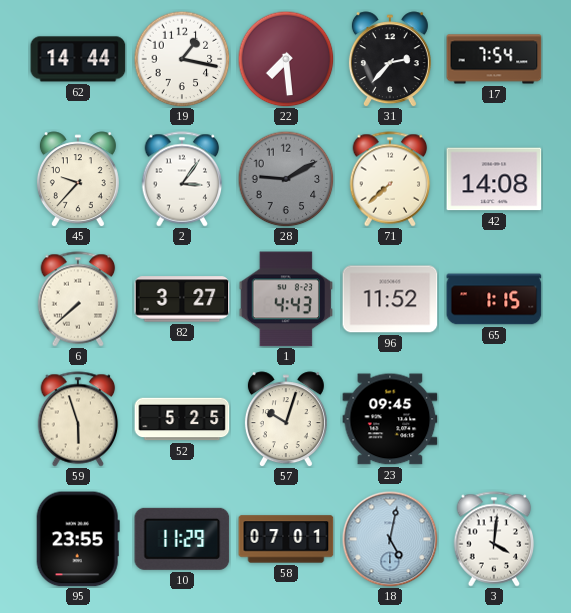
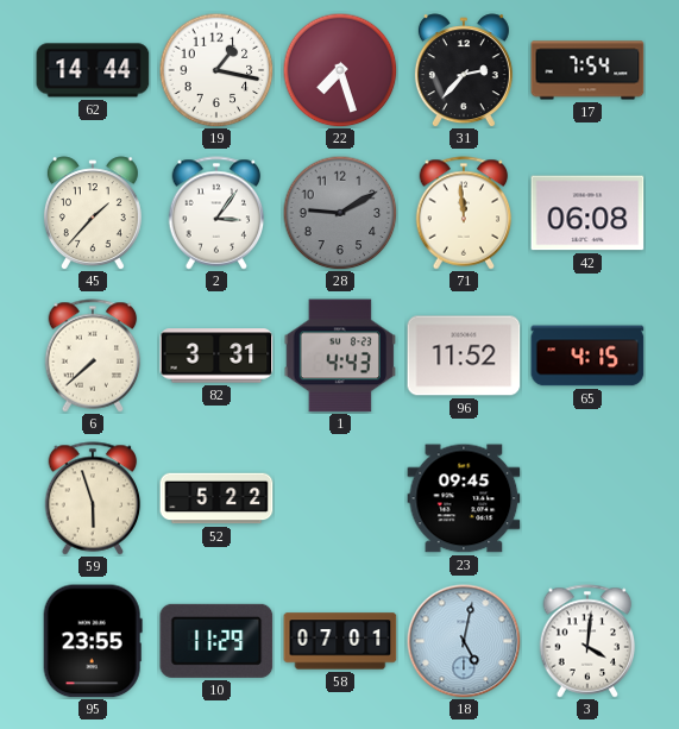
22: 7:29 -> 7:27 (340, 70)
45: 9:37 -> 1:37 (93, 213)
71: 7:38 -> 11:59 (464, 213)
42: 14:08 -> 06:08 (587, 213)
82: 3:27 -> 3:31 (216, 356)
65: 1:15 -> 4:15 (587, 356)
52: 5:25 -> 5:22 (216, 498)
57: 10:03 -> none (286, 419)
